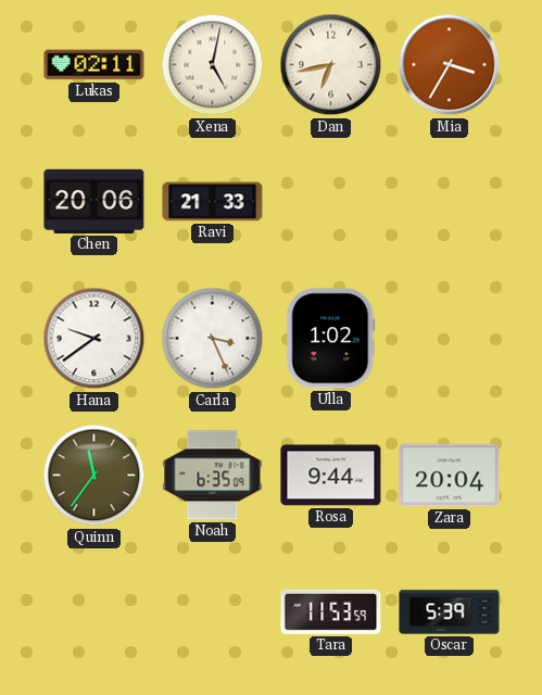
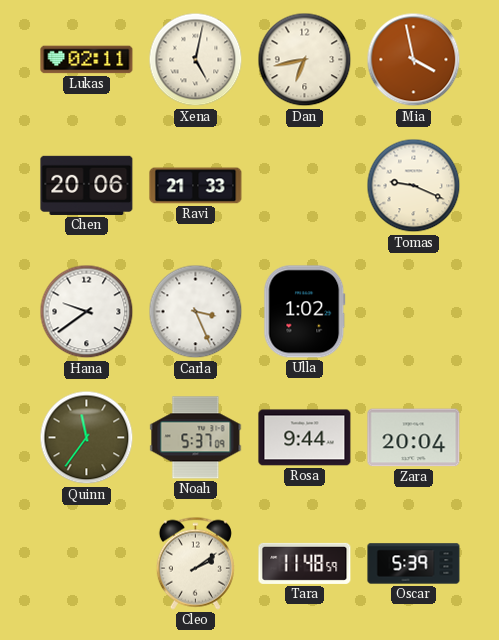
Mia: 3:35 -> 3:58 (414, 60)
Tomas: none -> 9:19 (414, 186)
Noah: 6:35 -> 5:37 (196, 438)
Cleo: none -> 2:09 (195, 563)
Tara: 11:53 -> 11:48 (305, 563)
